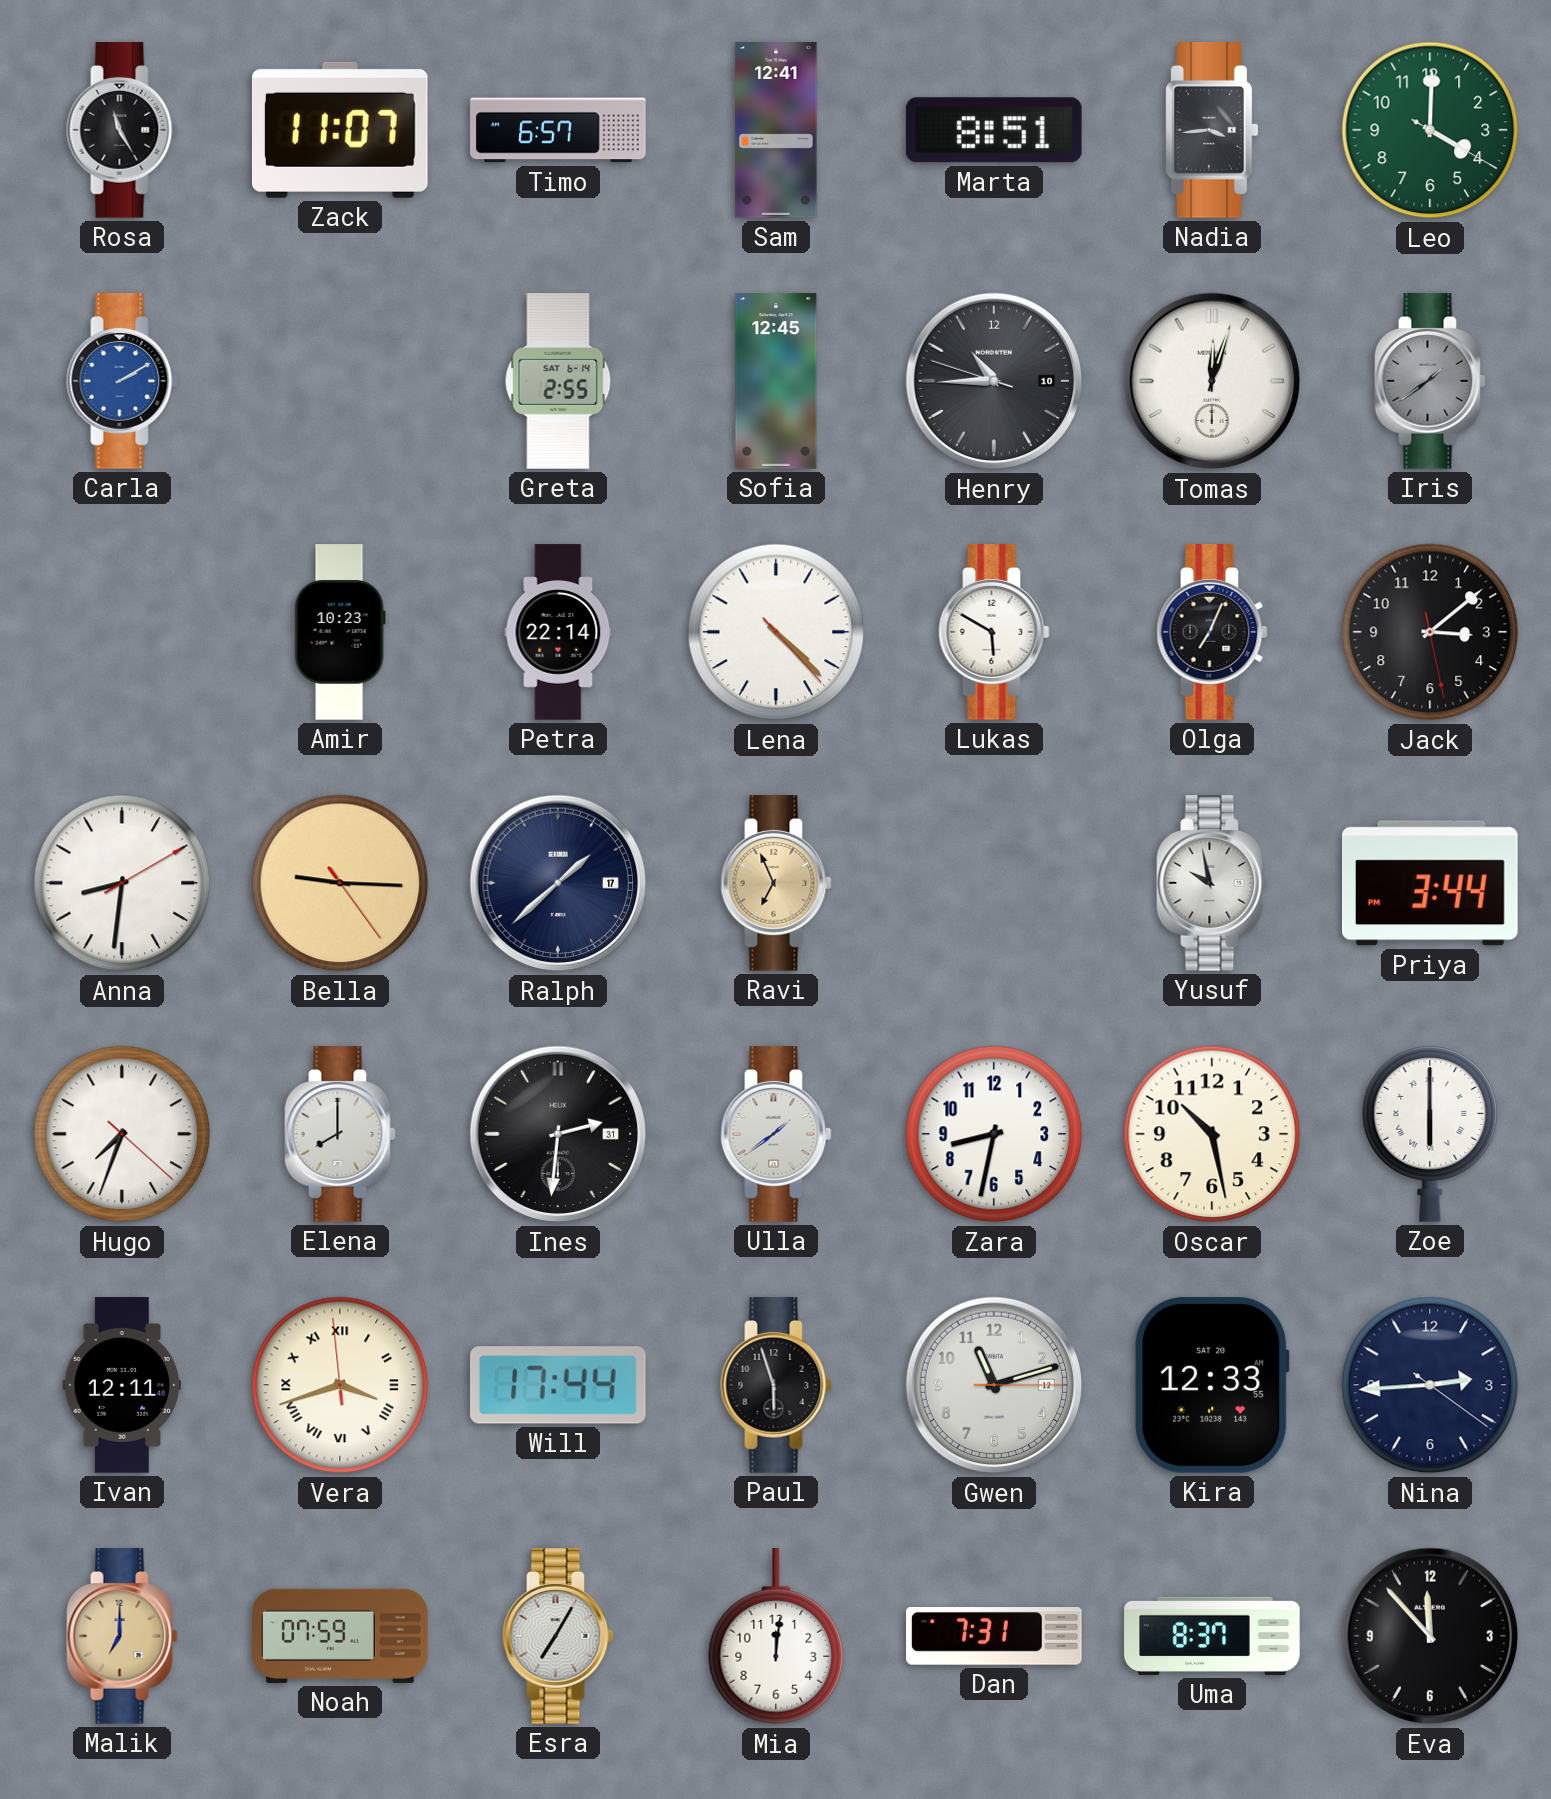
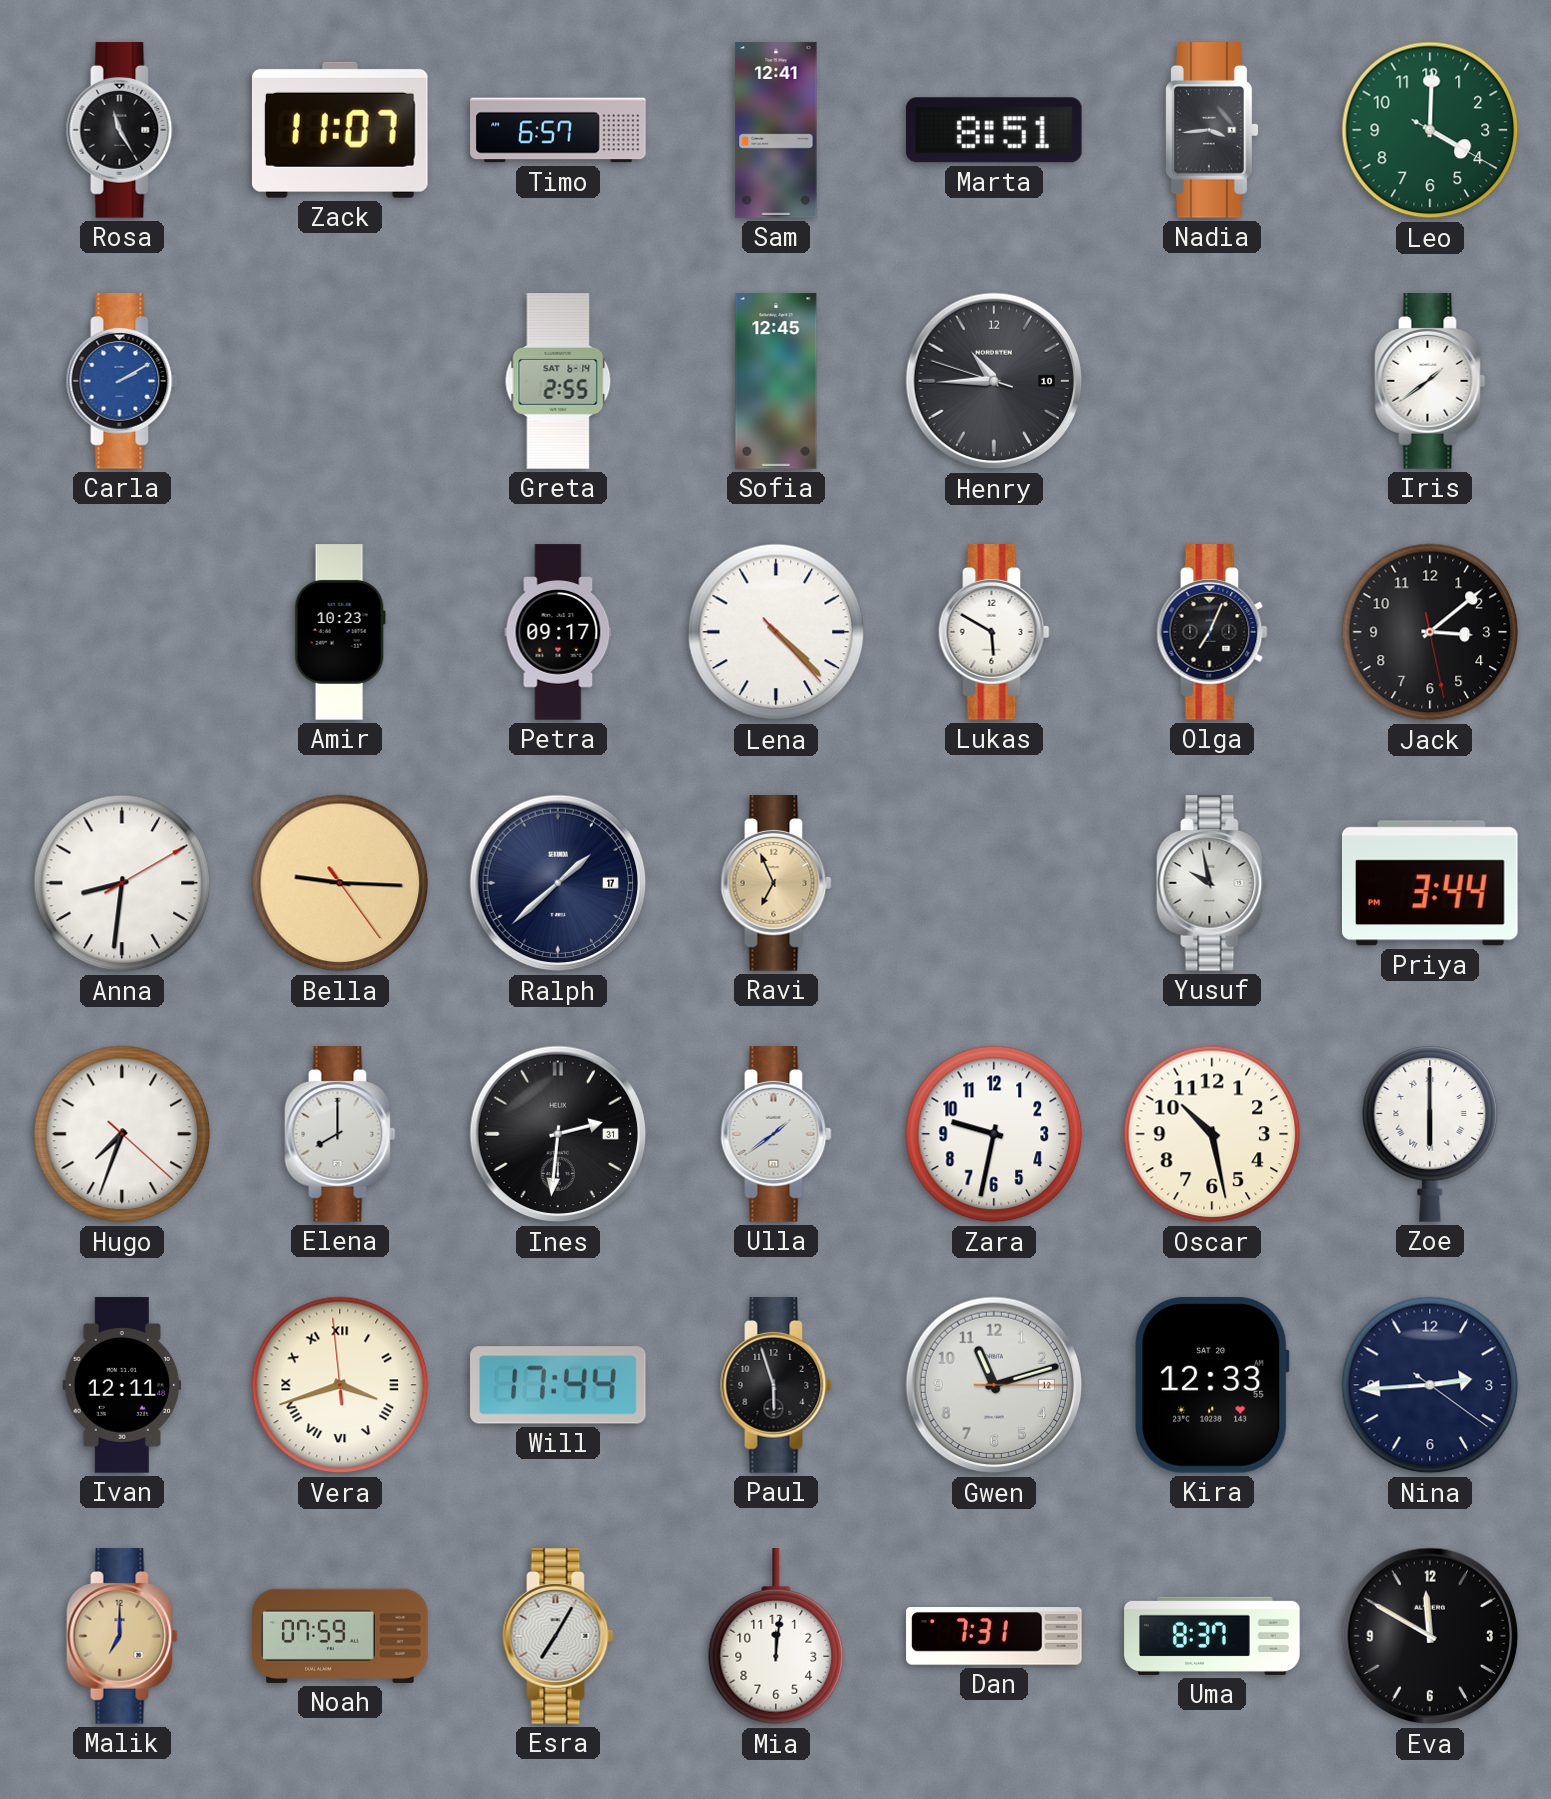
Tomas: 12:03 -> none (1212, 381)
Iris dial: grey -> white (1430, 381)
Petra: 22:14 -> 09:17 (558, 632)
Zara: 8:32 -> 9:32 (994, 1134)
Eva: 11:53 -> 11:50 (1430, 1636)
